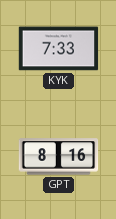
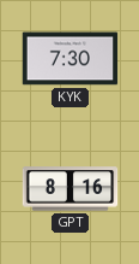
KYK: 7:33 -> 7:30 (71, 59)
